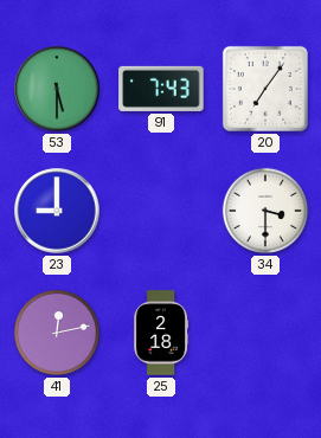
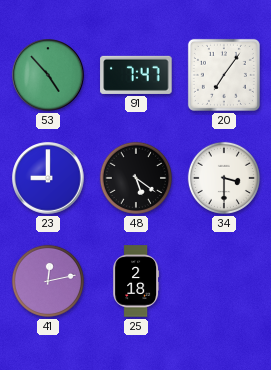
53: 5:30 -> 4:53 (48, 75)
91: 7:43 -> 7:47 (136, 75)
48: none -> 5:21 (136, 178)
